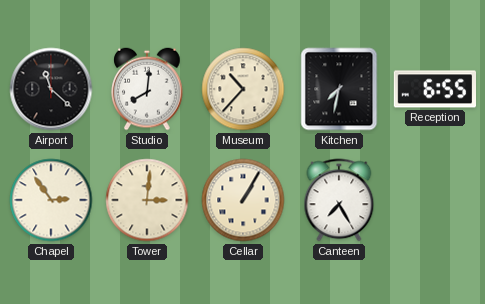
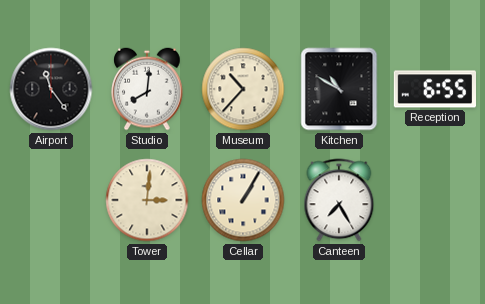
Airport: 11:22 -> 11:24 (51, 89)
Kitchen: 7:32 -> 10:50 (339, 89)
Chapel: 2:54 -> none (51, 200)
